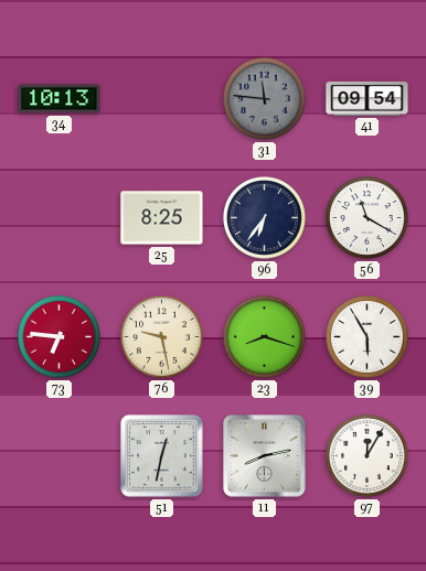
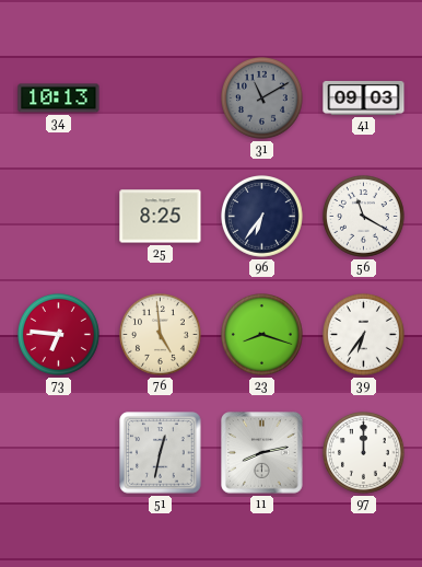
31: 11:46 -> 11:10 (262, 99)
41: 09:54 -> 09:03 (364, 97)
76: 9:28 -> 4:59 (161, 335)
39: 5:55 -> 6:36 (364, 335)
97: 12:05 -> 12:00 (364, 453)
